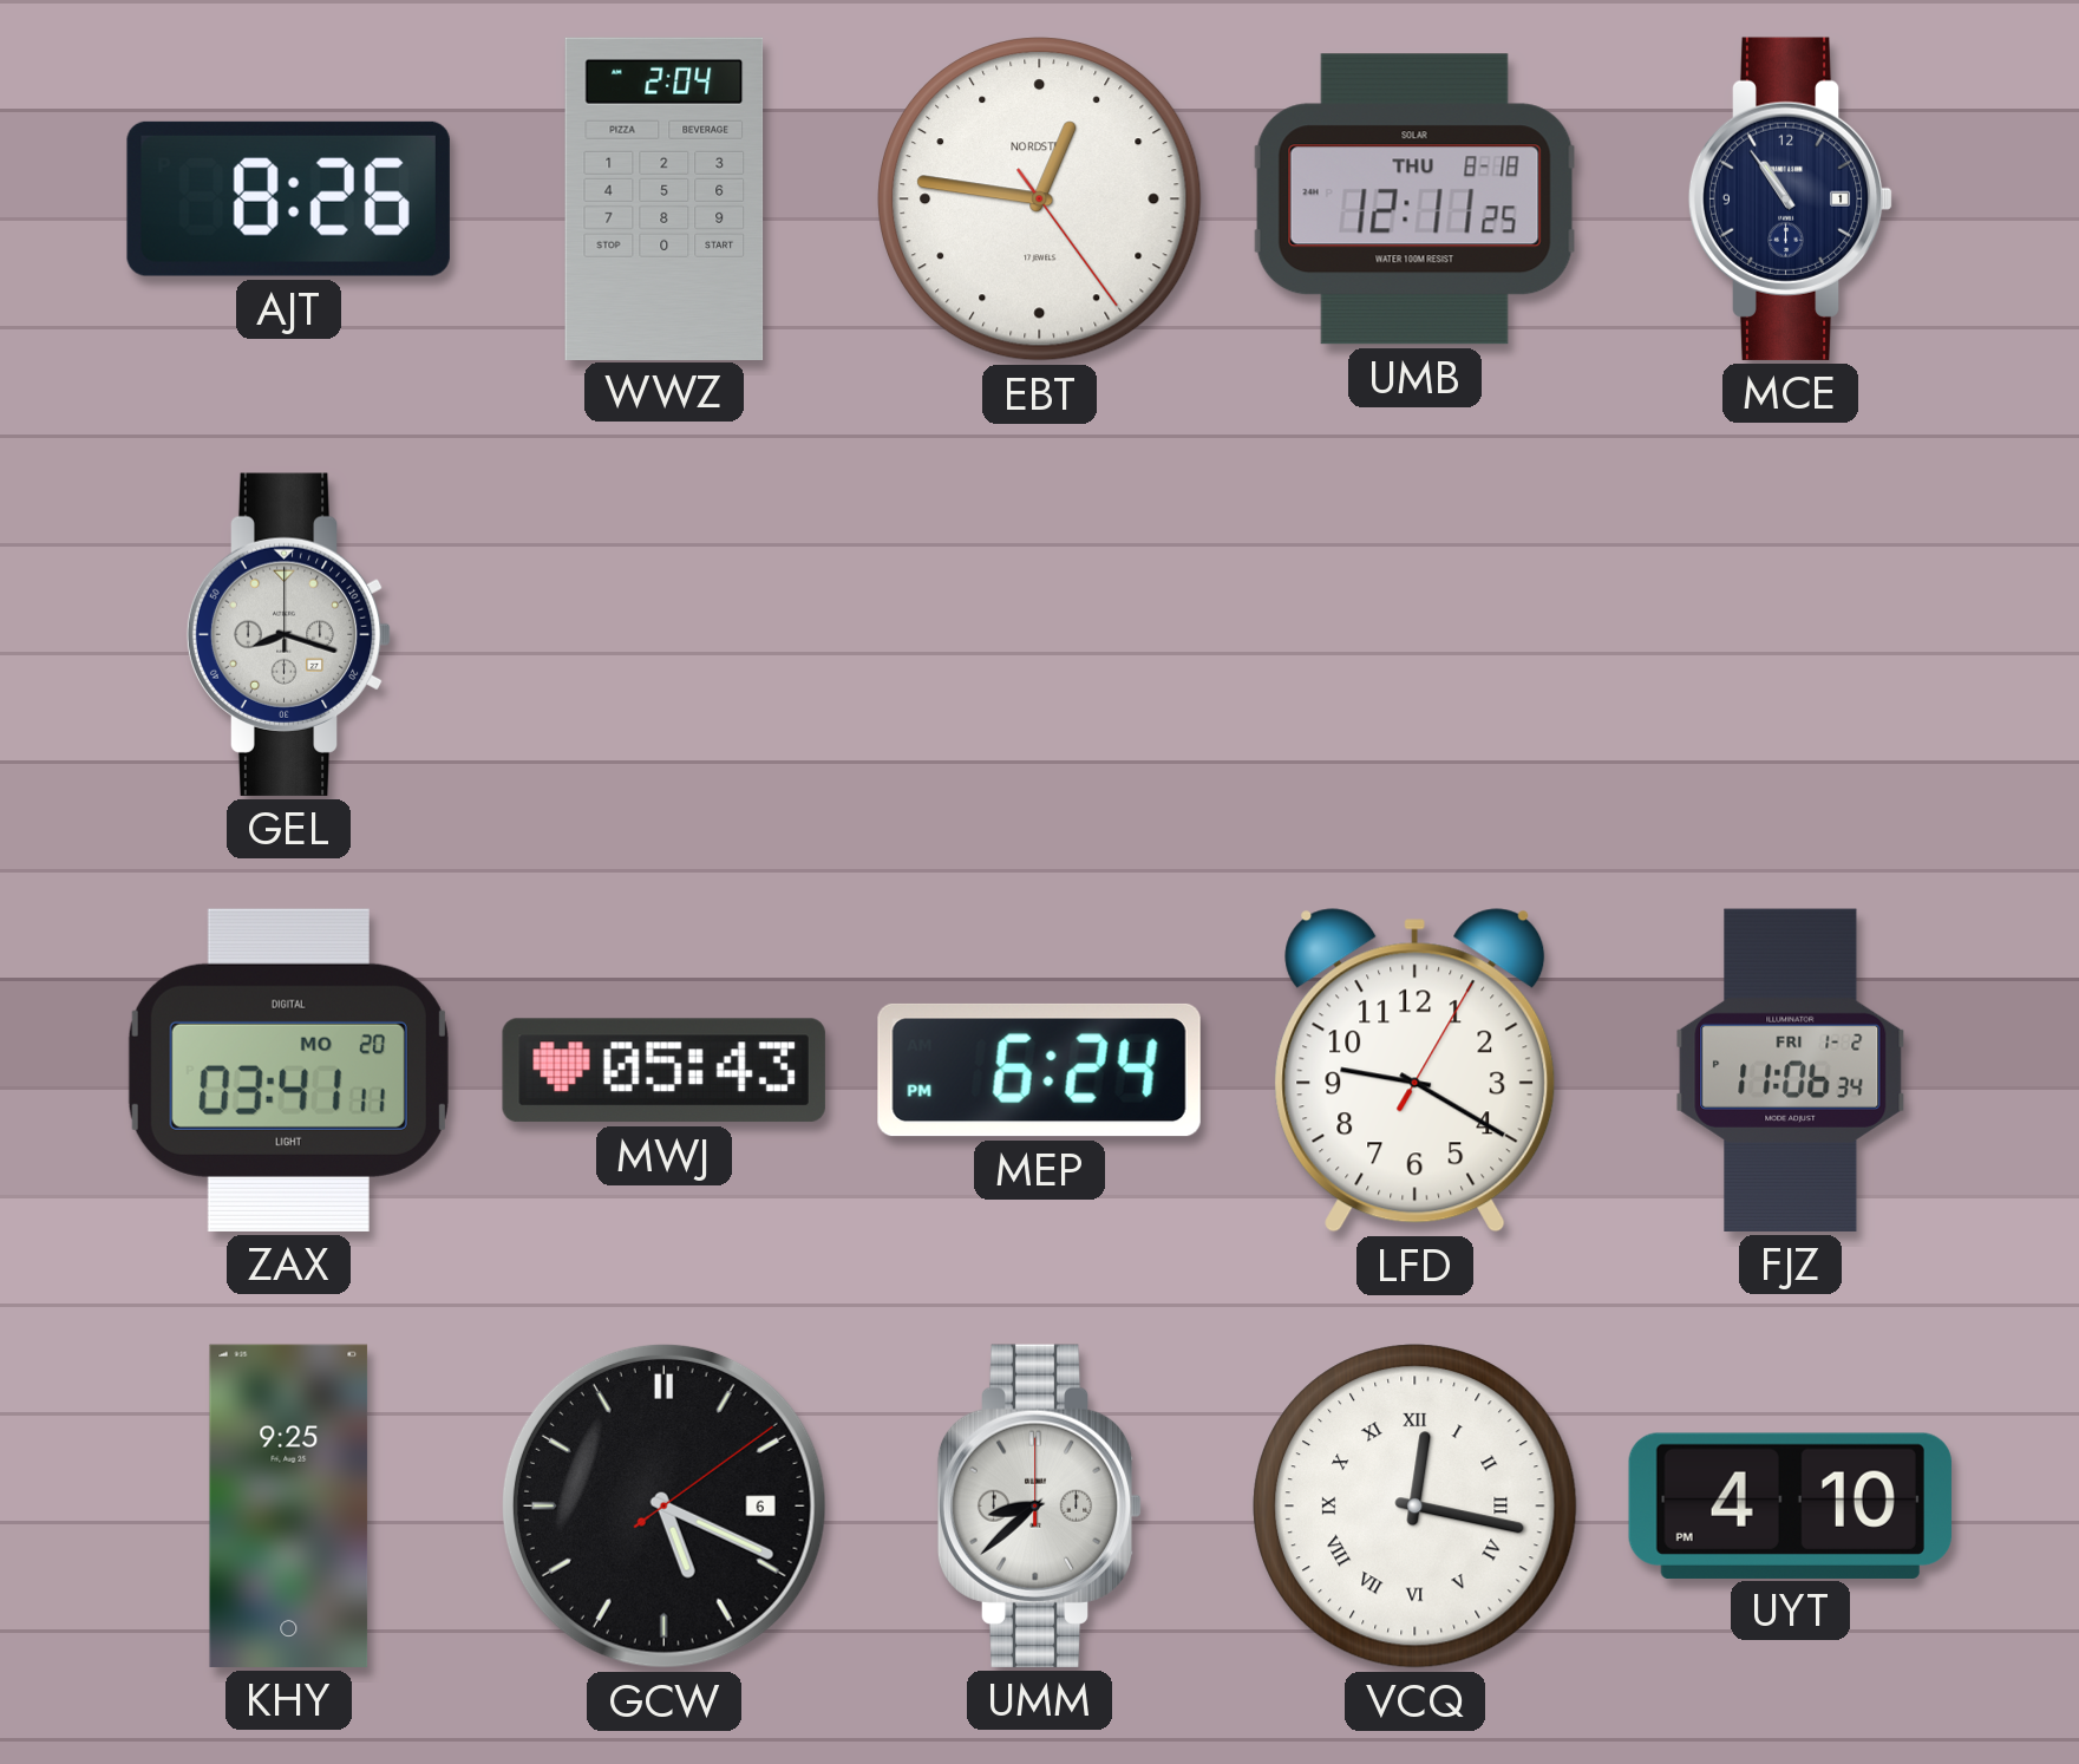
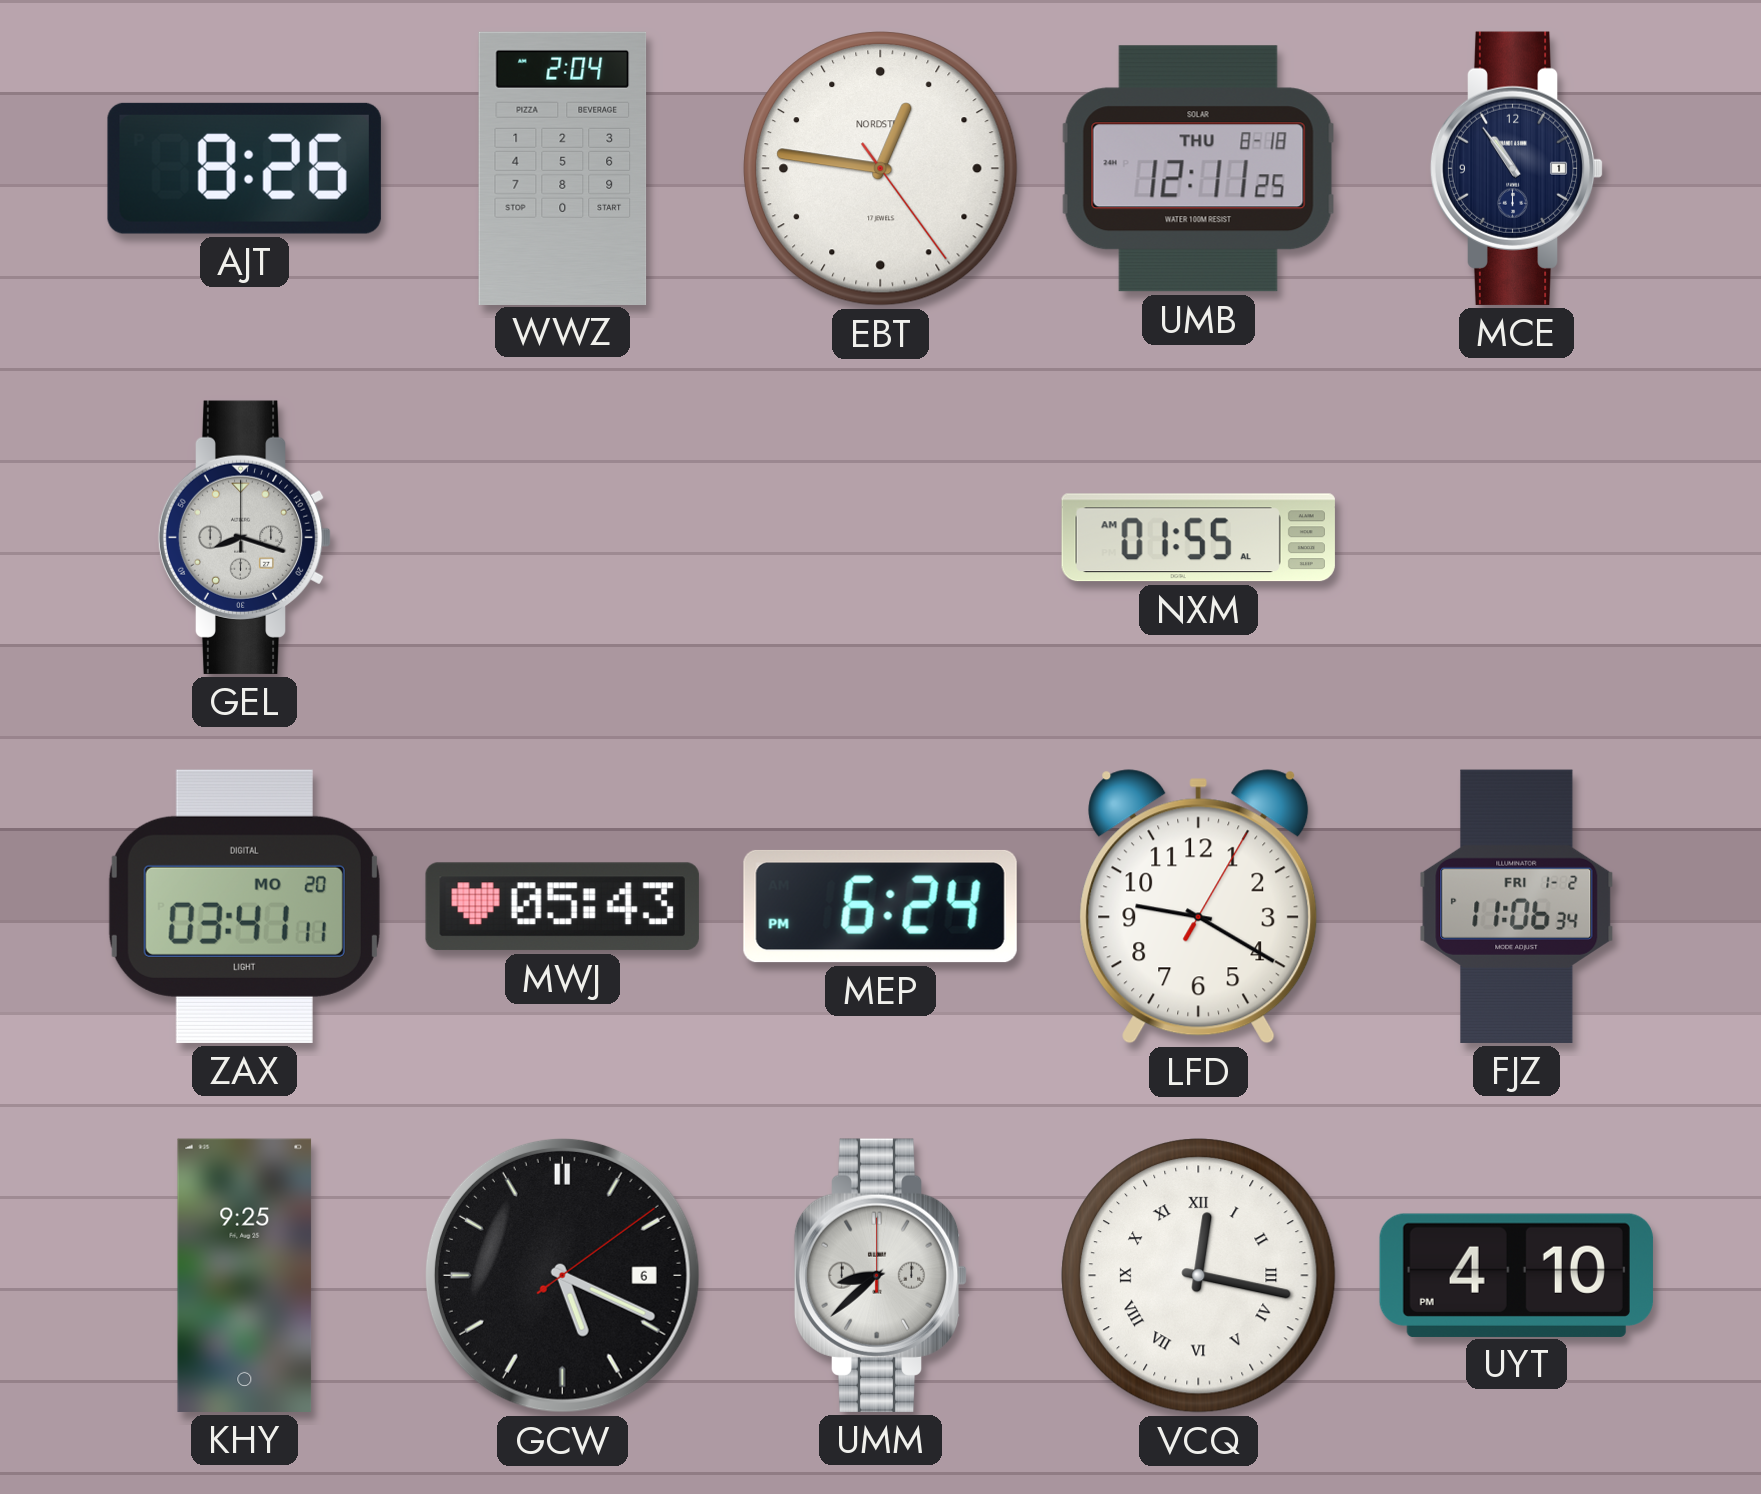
NXM: none -> 01:55 (1198, 538)
